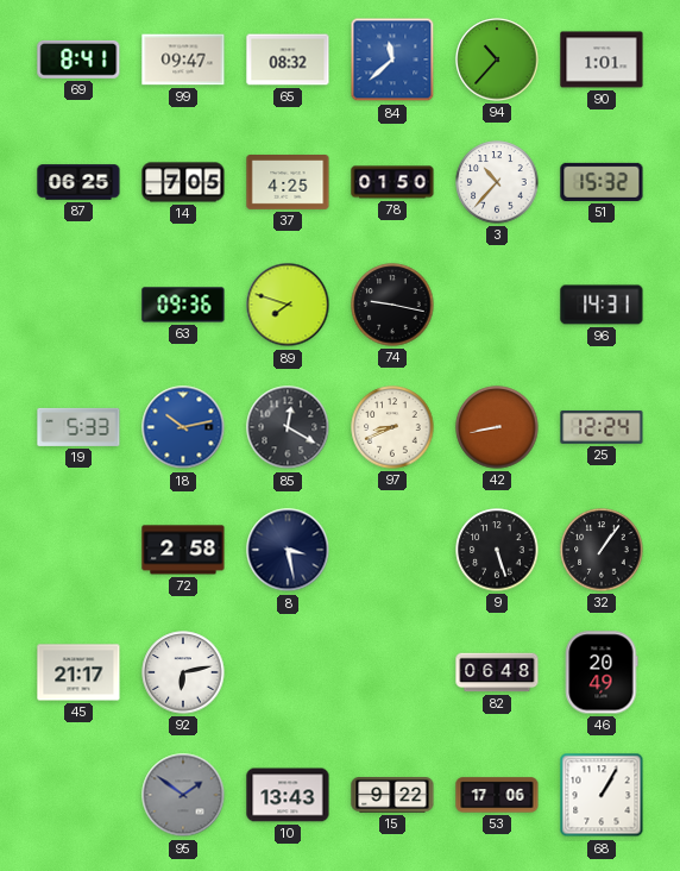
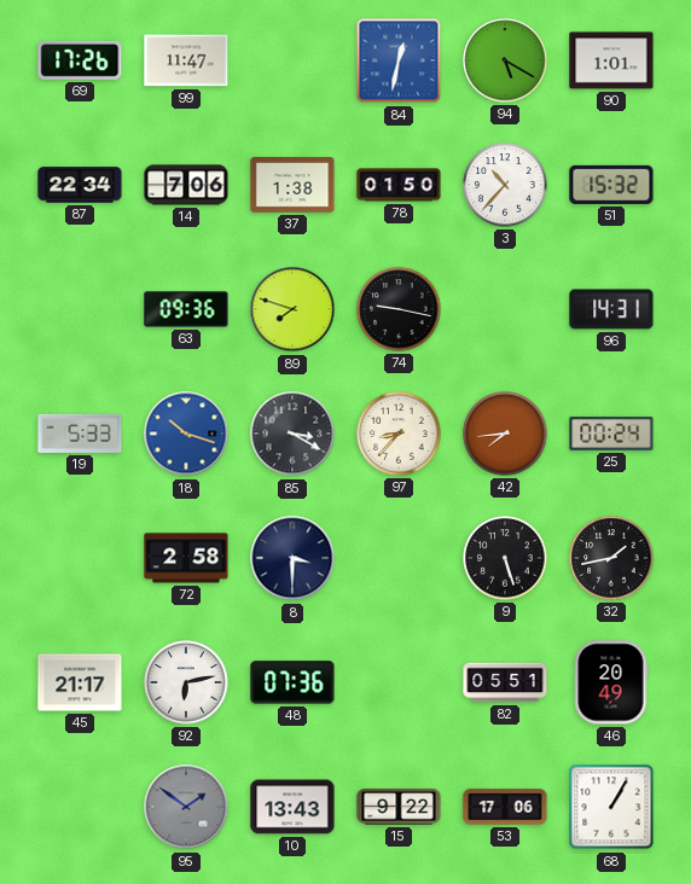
69: 8:41 -> 17:26 (80, 60)
99: 09:47 -> 11:47 (186, 60)
65: 08:32 -> none (288, 59)
84: 11:38 -> 12:32 (399, 60)
94: 10:37 -> 5:20 (505, 60)
87: 06:25 -> 22:34 (80, 185)
14: 7:05 -> 7:06 (186, 185)
37: 4:25 -> 1:38 (292, 186)
18: 10:13 -> 10:18 (186, 434)
85: 12:20 -> 3:20 (292, 434)
97: 8:41 -> 8:37 (399, 434)
42: 8:43 -> 7:44 (505, 434)
25: 12:24 -> 00:24 (611, 434)
8: 3:28 -> 3:30 (292, 558)
32: 1:06 -> 1:43 (611, 558)
48: none -> 07:36 (292, 682)
82: 06:48 -> 05:51 (505, 682)
